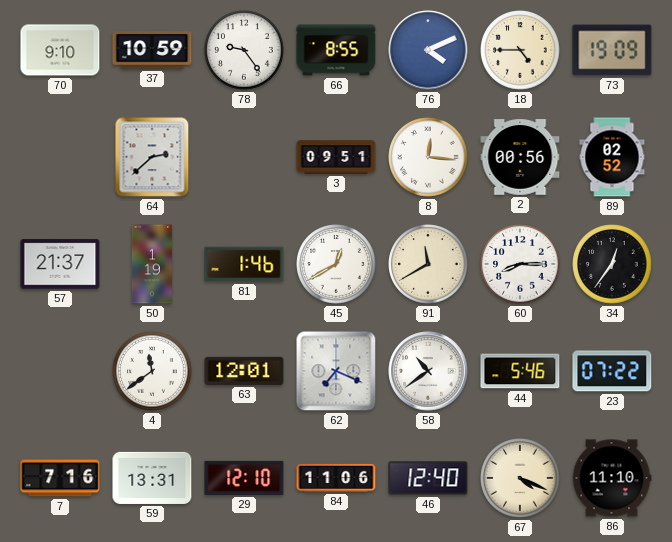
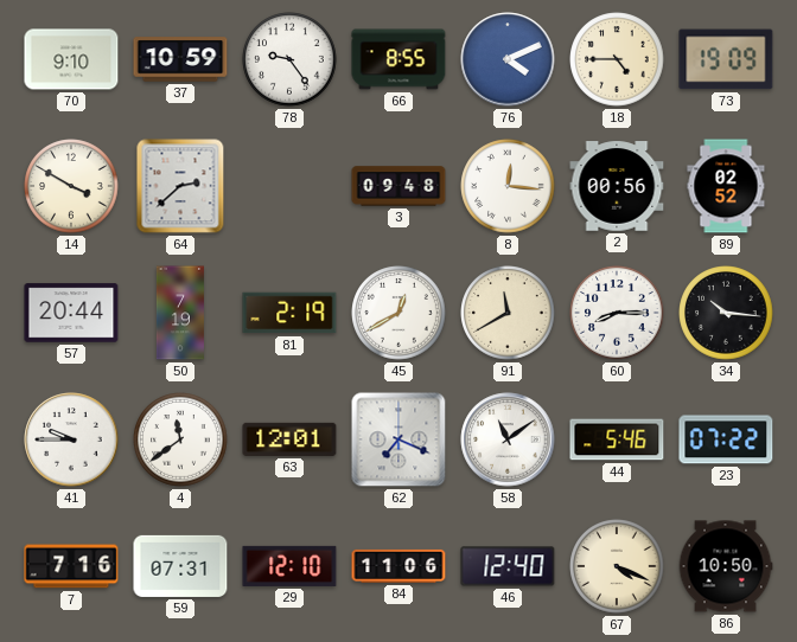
14: none -> 3:50 (71, 186)
3: 09:51 -> 09:48 (398, 186)
57: 21:37 -> 20:44 (71, 313)
50: 1:19 -> 7:19 (180, 313)
81: 1:46 -> 2:19 (289, 313)
34: 12:36 -> 10:16 (726, 313)
41: none -> 9:45 (71, 439)
58: 10:39 -> 11:09 (508, 439)
59: 13:31 -> 07:31 (180, 566)
86: 11:10 -> 10:50 (726, 566)
